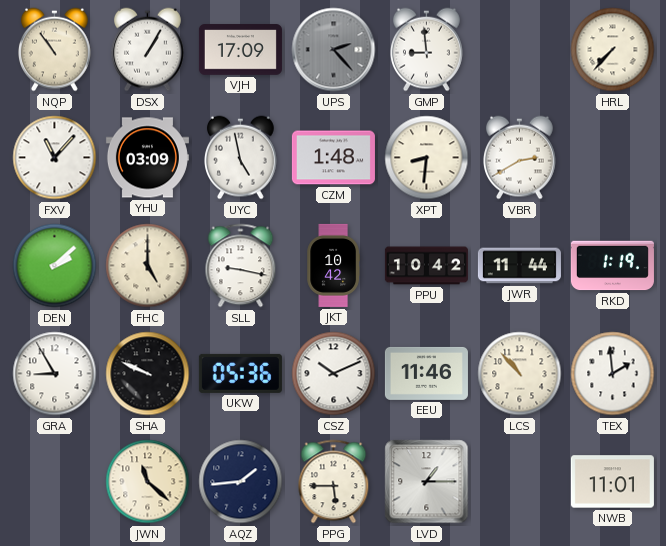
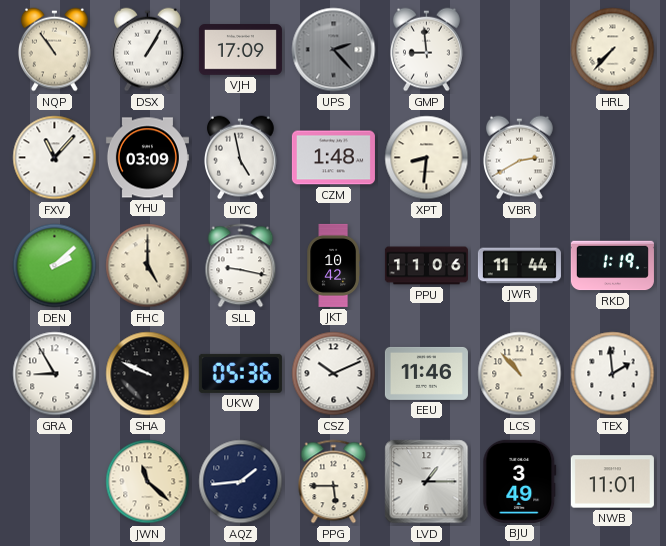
PPU: 10:42 -> 11:06 (426, 266)
BJU: none -> 3:49 (520, 481)
